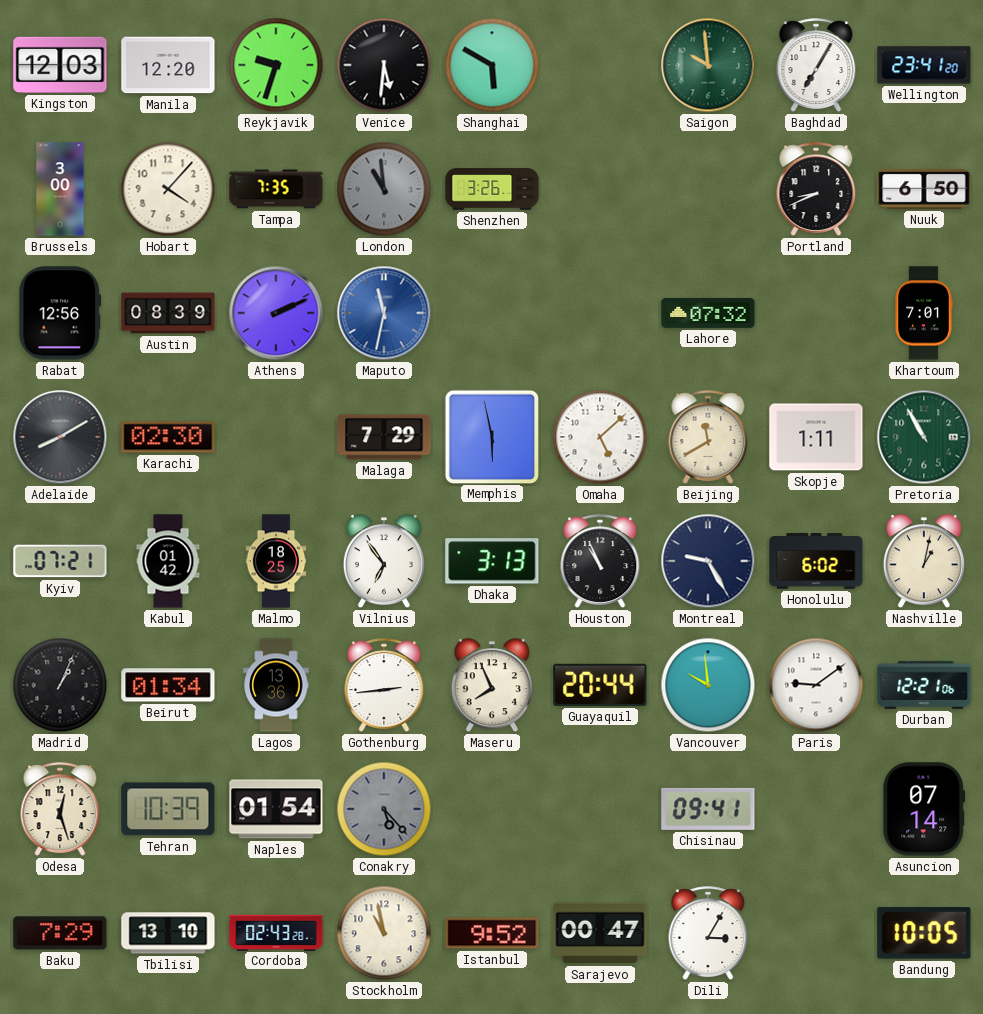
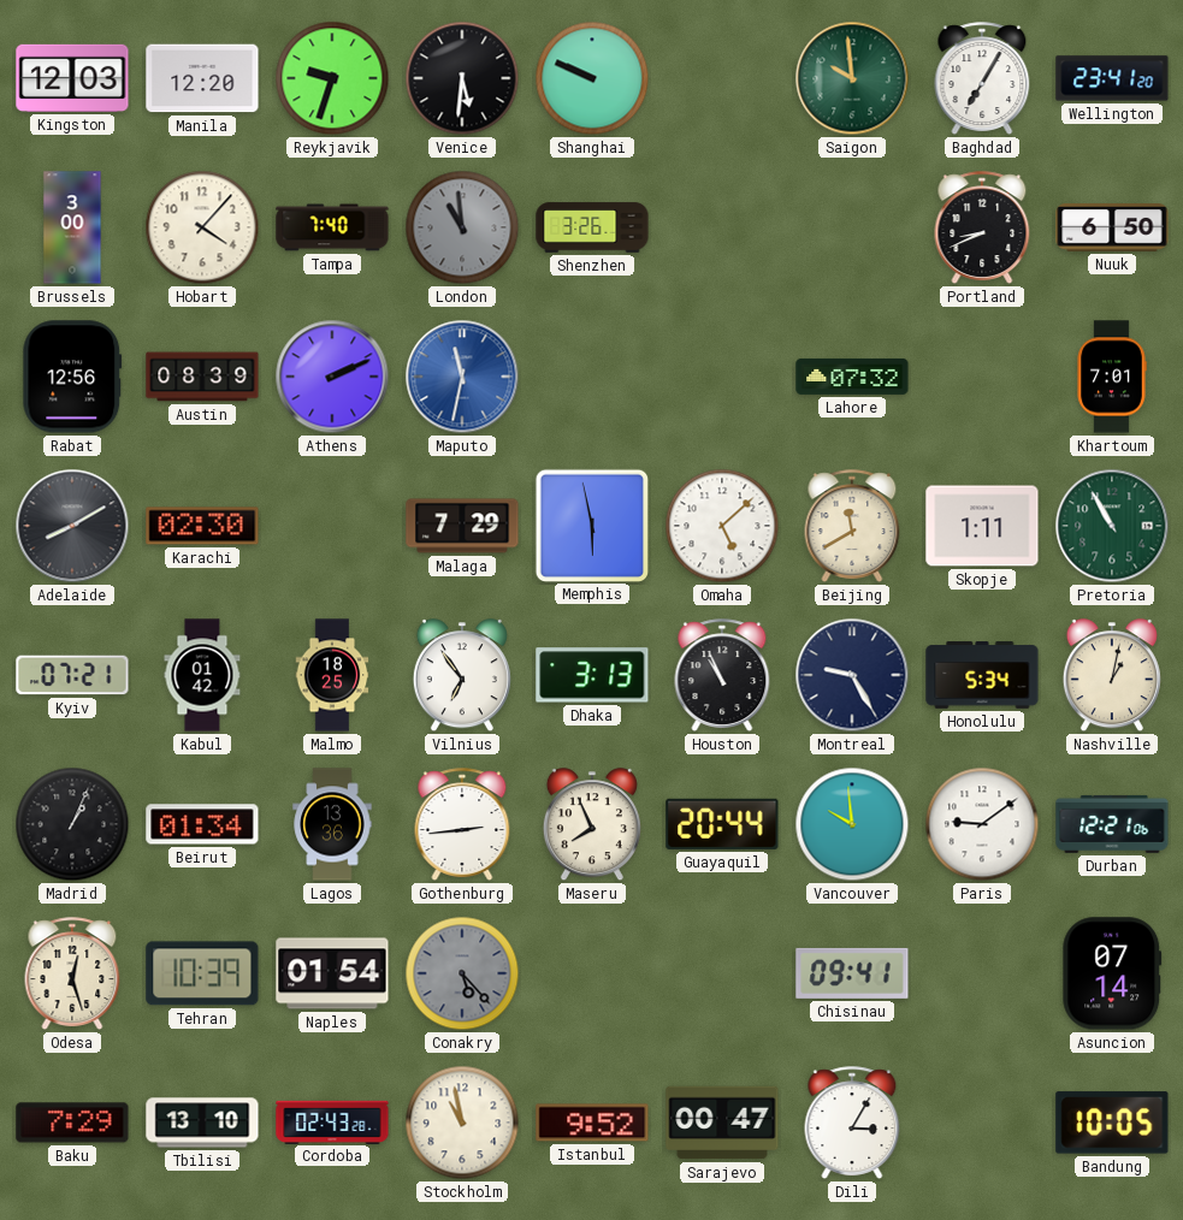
Shanghai: 5:50 -> 9:49 (592, 78)
Tampa: 7:35 -> 7:40 (332, 227)
Honolulu: 6:02 -> 5:34 (982, 675)
